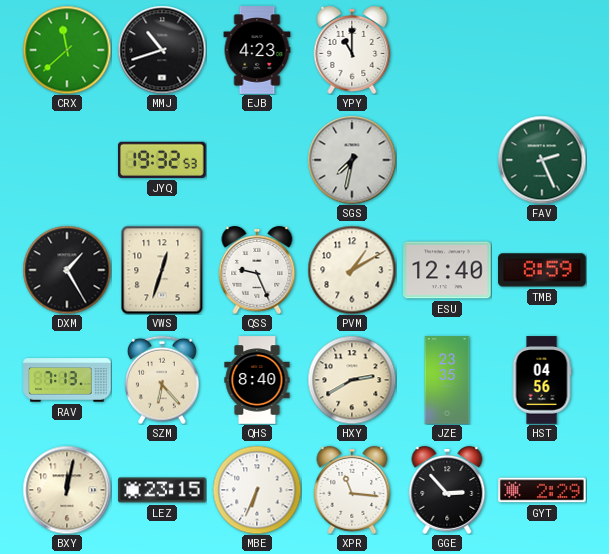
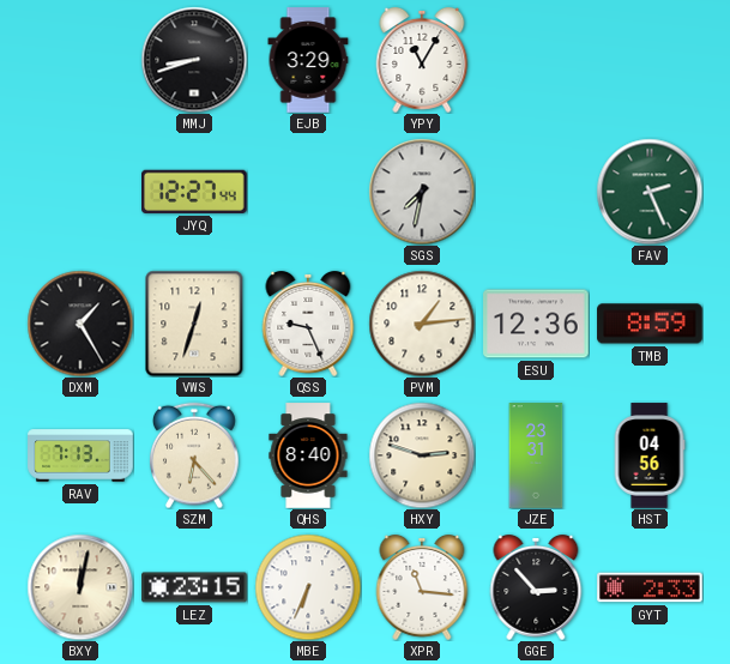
CRX: 11:38 -> none (67, 50)
MMJ: 10:42 -> 8:42 (194, 60)
EJB: 4:23 -> 3:29 (308, 60)
YPY: 11:00 -> 11:05 (422, 60)
JYQ: 19:32 -> 12:27 (194, 192)
PVM: 1:10 -> 1:14 (422, 324)
ESU: 12:40 -> 12:36 (536, 324)
HXY: 2:40 -> 2:48 (422, 455)
JZE: 23:35 -> 23:31 (536, 455)
GYT: 2:29 -> 2:33 (650, 587)
